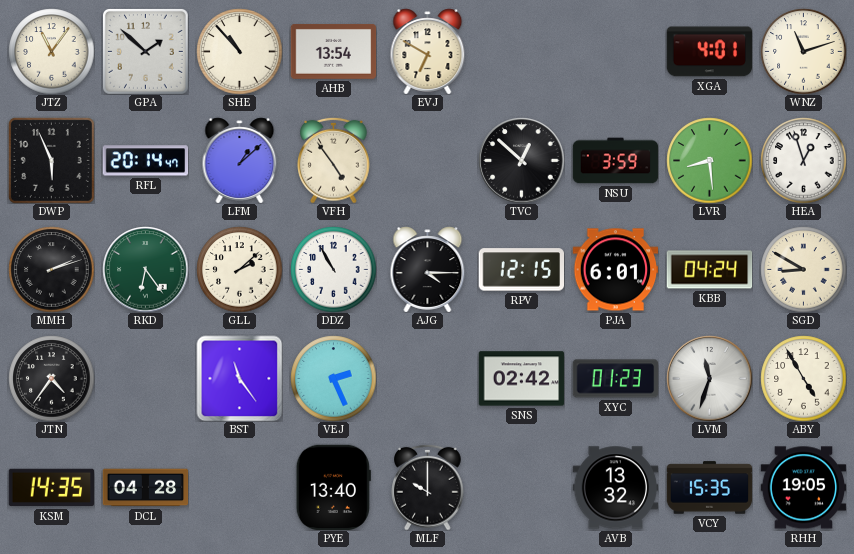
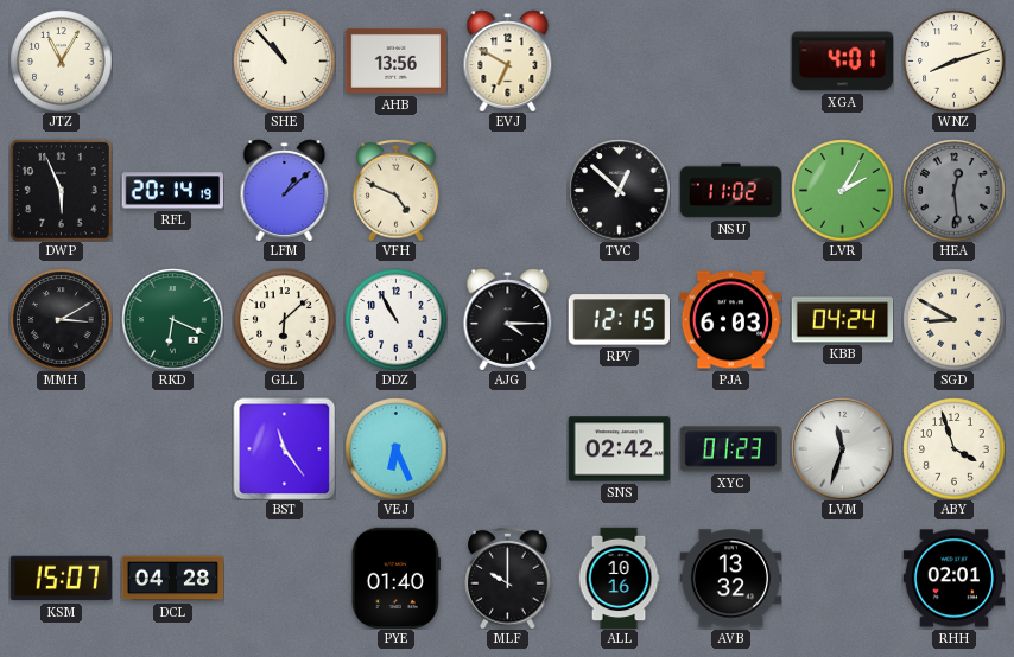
JTZ: 11:06 -> 11:05 (61, 60)
GPA: 1:52 -> none (145, 51)
AHB: 13:54 -> 13:56 (395, 60)
WNZ: 11:12 -> 8:12 (953, 60)
RFL: 20:14:47 -> 20:14:19 (172, 191)
VFH: 4:54 -> 4:49 (397, 190)
NSU: 3:59 -> 11:02 (730, 191)
LVR: 8:29 -> 2:05 (842, 190)
HEA: 12:57 -> 12:29 (953, 190)
HEA dial: white -> grey (953, 190)
MMH: 2:12 -> 3:10 (61, 319)
RKD: 6:24 -> 6:19 (172, 319)
GLL: 2:08 -> 6:08 (284, 319)
PJA: 6:01 -> 6:03 (730, 320)
JTN: 4:36 -> none (51, 378)
VEJ: 2:26 -> 6:26 (395, 448)
ABY: 4:55 -> 3:57 (953, 448)
KSM: 14:35 -> 15:07 (61, 579)
PYE: 13:40 -> 01:40 (395, 578)
ALL: none -> 10:16 (619, 578)
VCY: 15:35 -> none (709, 488)
RHH: 19:05 -> 02:01 (953, 579)
